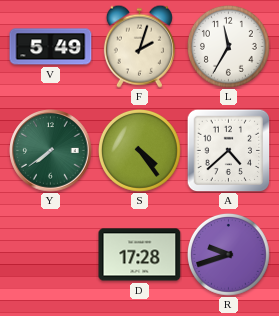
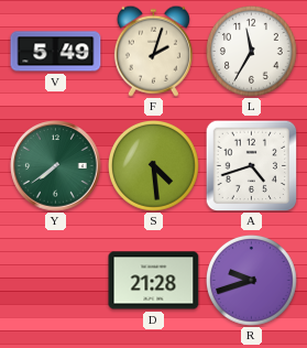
S: 4:24 -> 4:29 (154, 166)
A: 4:38 -> 4:42 (251, 165)
D: 17:28 -> 21:28 (154, 281)
